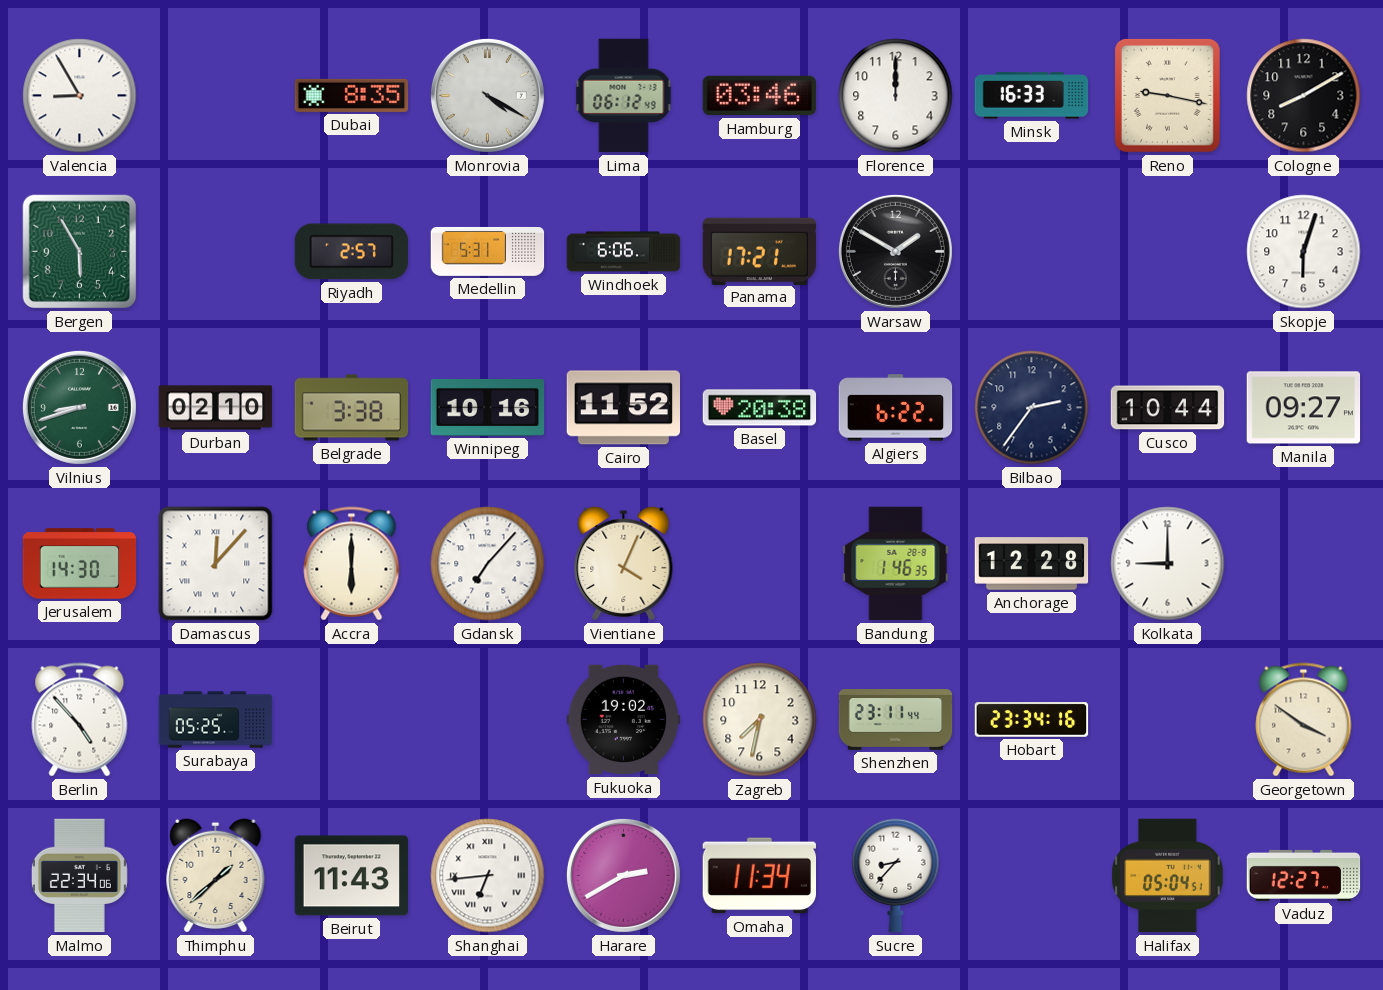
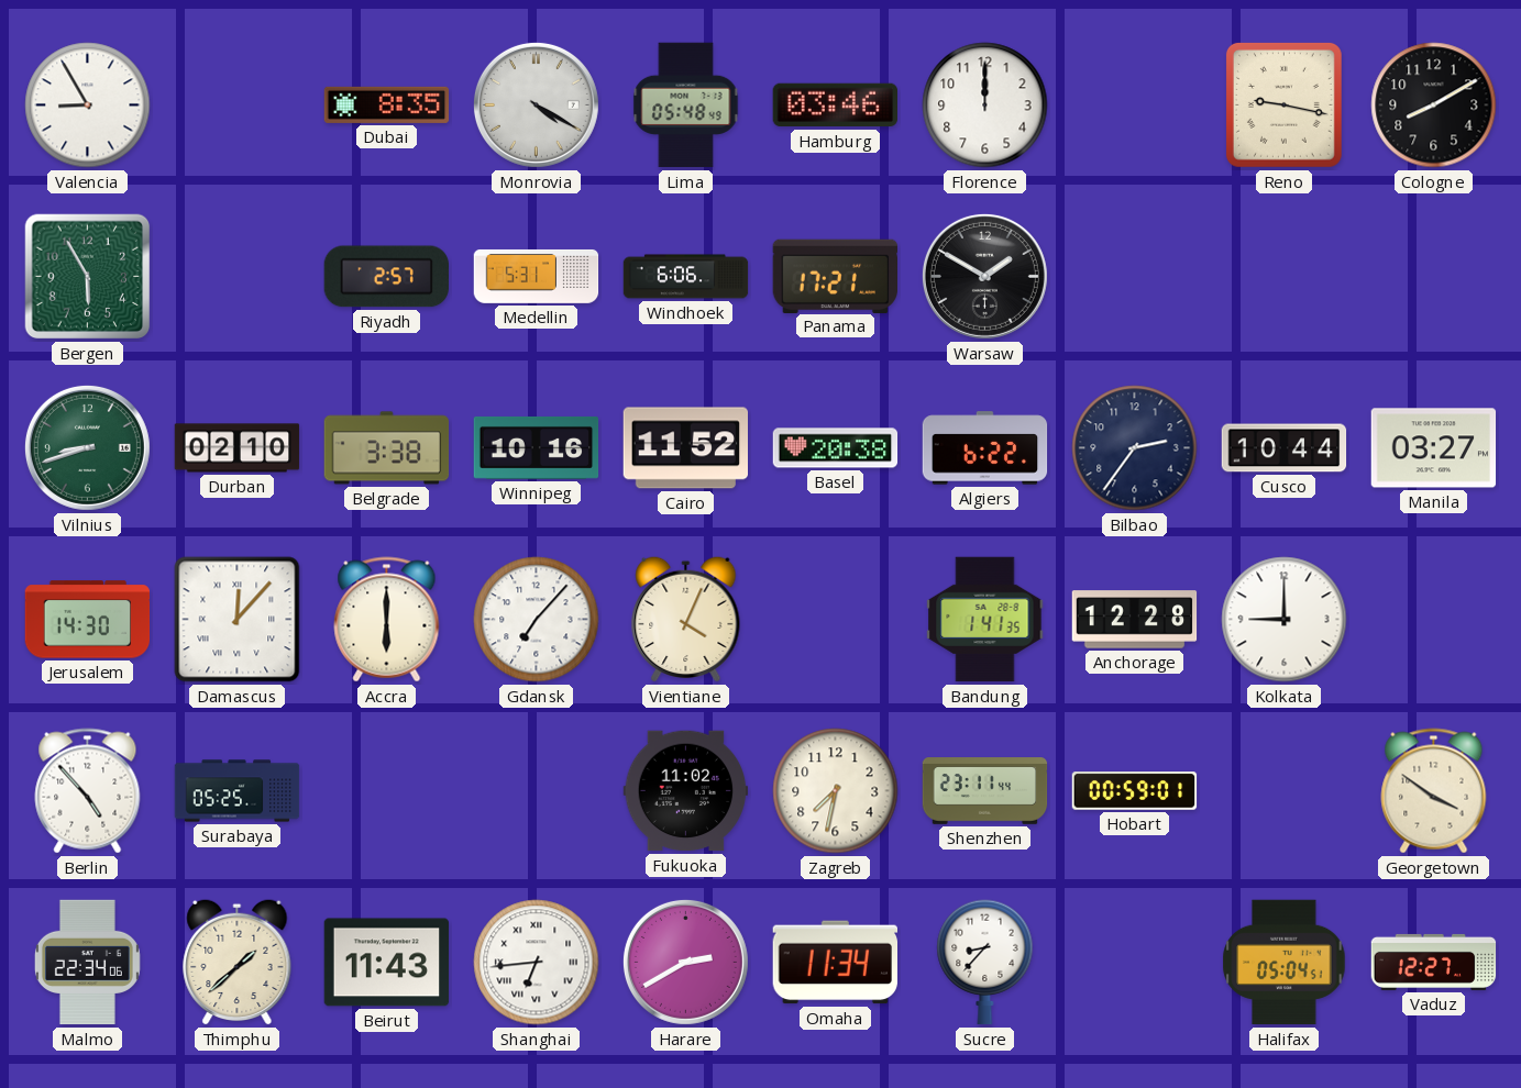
Lima: 06:12 -> 05:48 (686, 106)
Minsk: 16:33 -> none (1032, 96)
Skopje: 6:03 -> none (1304, 252)
Manila: 09:27 -> 03:27 (1434, 448)
Bandung: 1:46 -> 1:41 (985, 620)
Fukuoka: 19:02 -> 11:02 (686, 791)
Hobart: 23:34 -> 00:59 (1135, 791)
